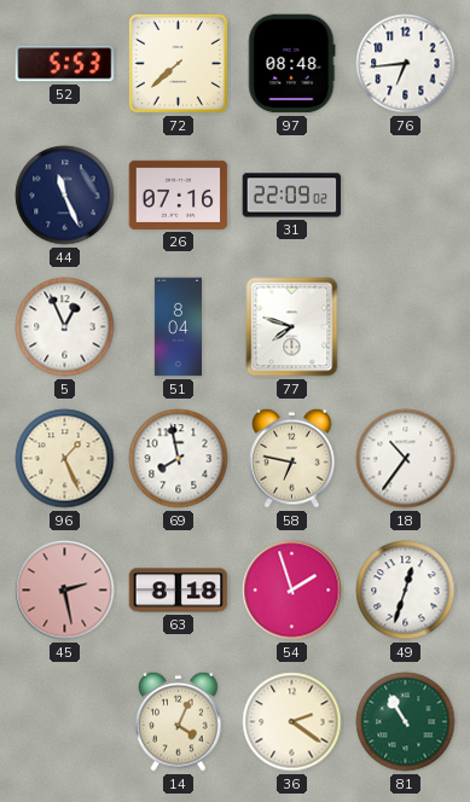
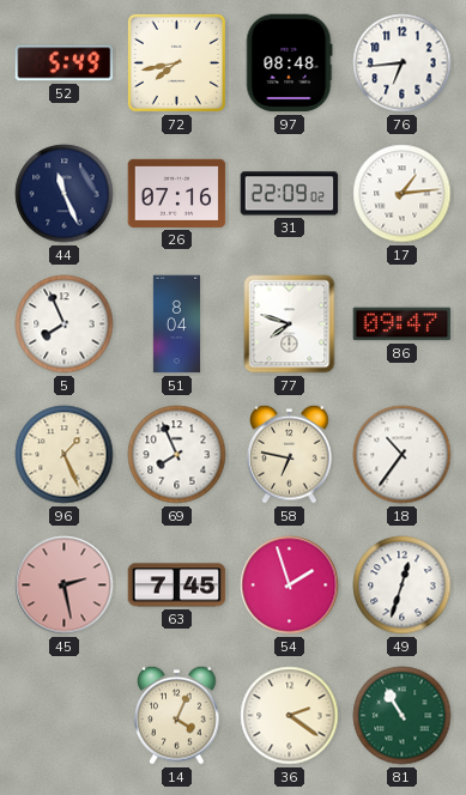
52: 5:53 -> 5:49 (65, 63)
72: 7:38 -> 7:43 (176, 62)
17: none -> 1:14 (403, 194)
5: 12:56 -> 7:56 (65, 324)
86: none -> 09:47 (403, 324)
69: 7:58 -> 7:56 (177, 455)
63: 8:18 -> 7:45 (177, 585)
